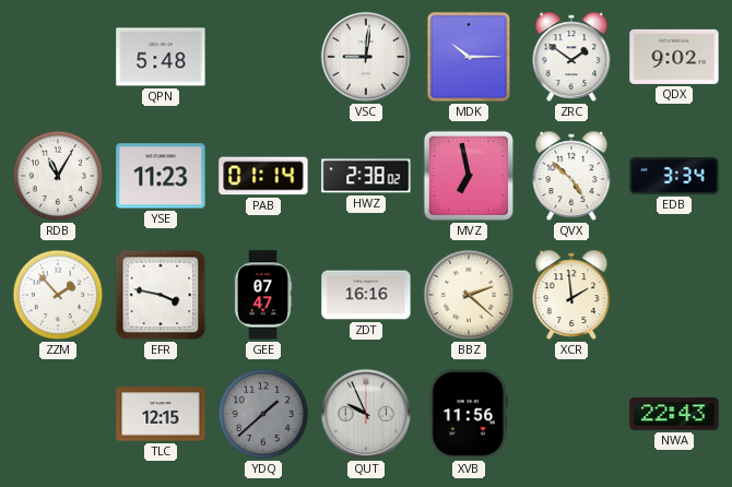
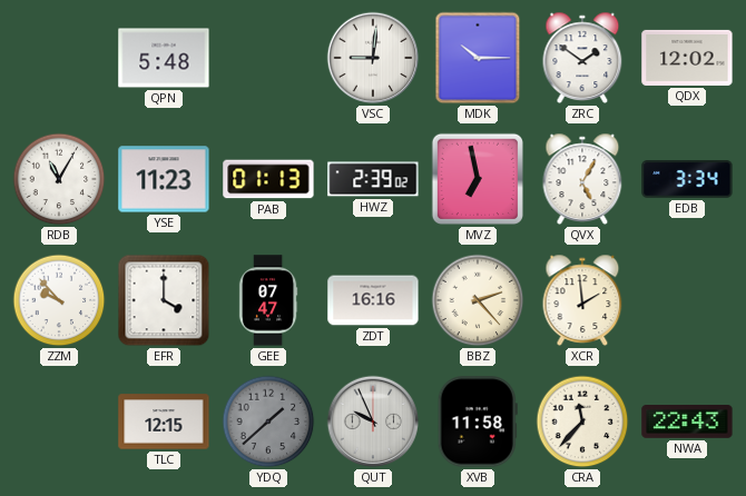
QDX: 9:02 -> 12:02 (687, 58)
PAB: 01:14 -> 01:13 (268, 179)
HWZ: 2:38 -> 2:39 (373, 179)
QVX: 4:52 -> 5:05 (582, 179)
ZZM: 1:53 -> 9:53 (59, 300)
EFR: 3:47 -> 4:00 (164, 300)
BBZ: 2:22 -> 2:23 (478, 300)
XVB: 11:56 -> 11:58 (478, 421)
CRA: none -> 11:37 (582, 421)
